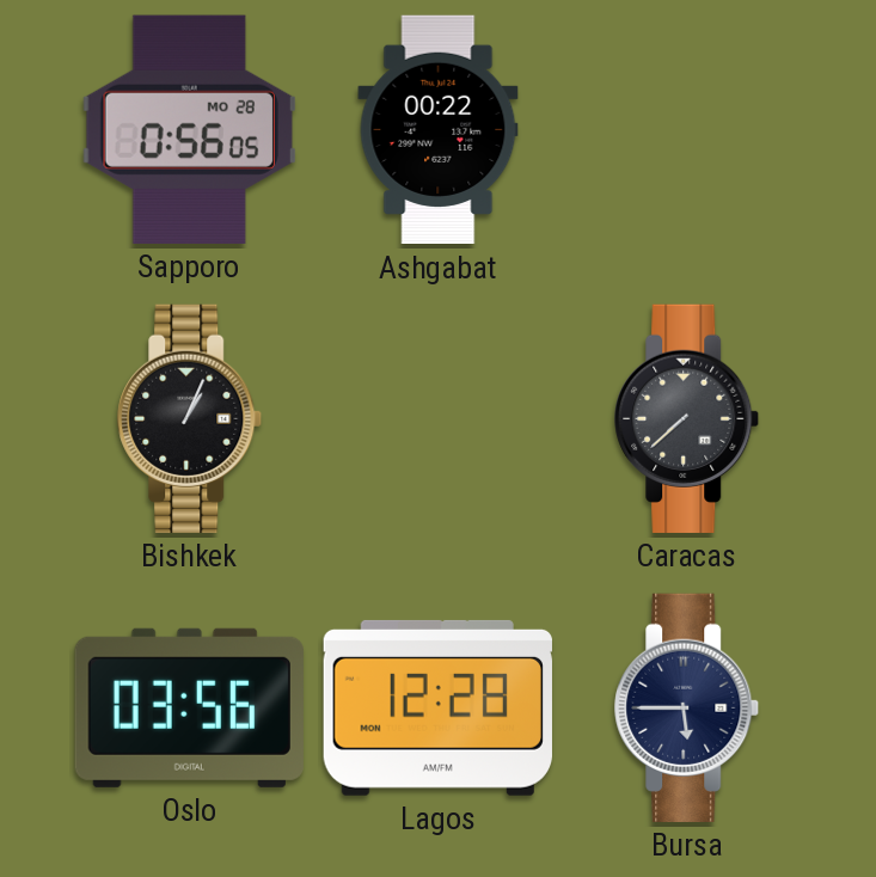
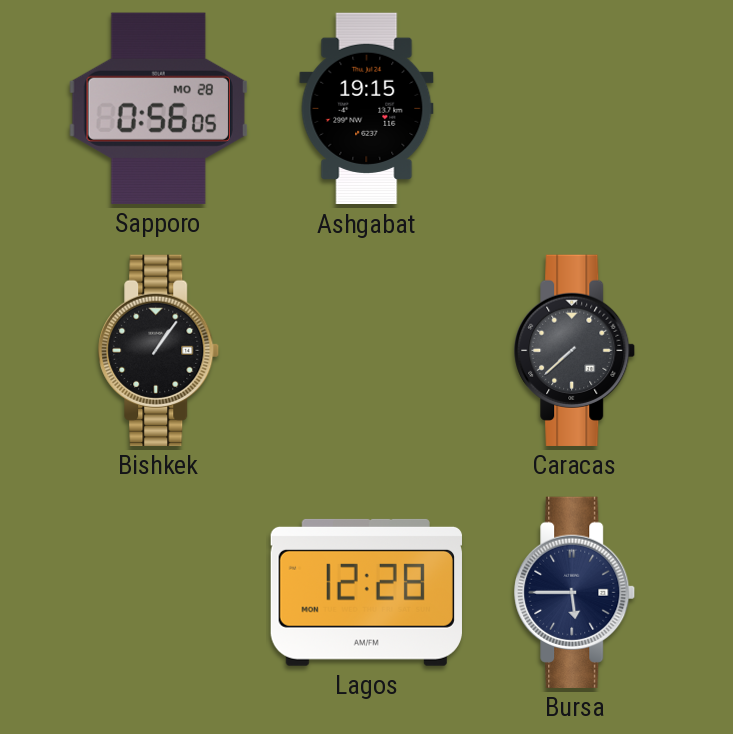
Ashgabat: 00:22 -> 19:15 (367, 109)
Bishkek: 1:04 -> 1:06 (159, 350)
Oslo: 03:56 -> none (189, 707)
